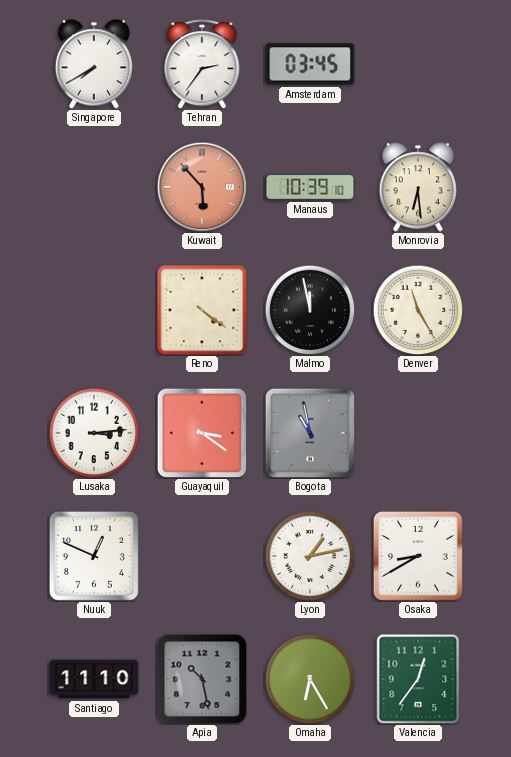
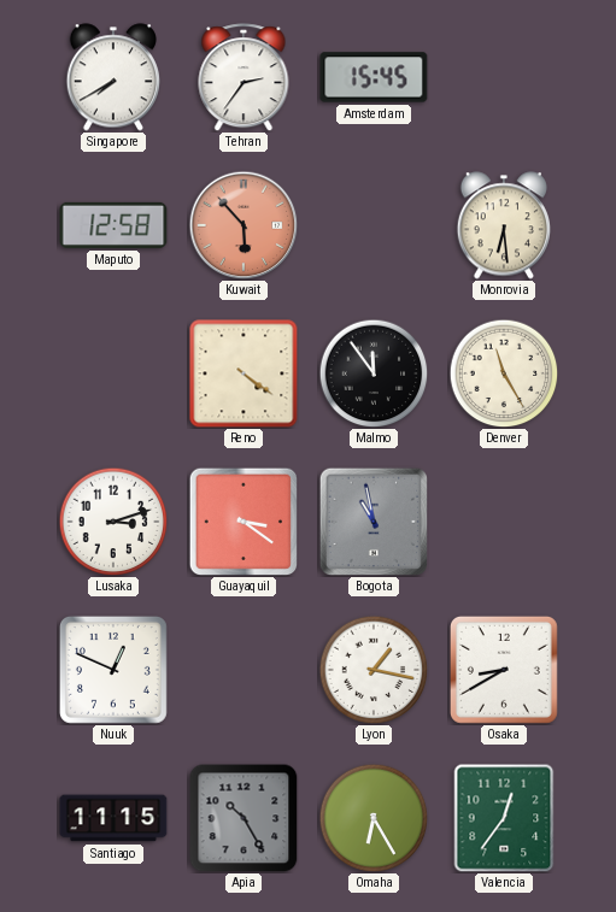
Amsterdam: 03:45 -> 15:45 (374, 77)
Maputo: none -> 12:58 (113, 225)
Manaus: 10:39 -> none (310, 187)
Malmo: 11:58 -> 11:54 (374, 373)
Lusaka: 3:14 -> 3:12 (113, 522)
Lyon: 1:13 -> 1:17 (374, 670)
Santiago: 11:10 -> 11:15 (113, 818)
Apia: 10:28 -> 10:25 (244, 818)
